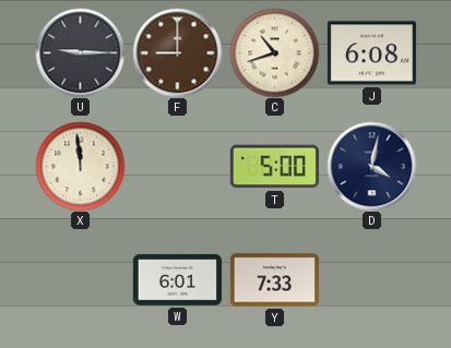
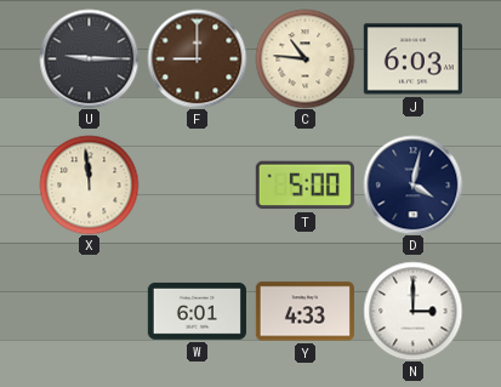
C: 10:42 -> 10:46 (304, 58)
J: 6:08 -> 6:03 (412, 59)
Y: 7:33 -> 4:33 (304, 312)
N: none -> 3:00 (412, 311)
